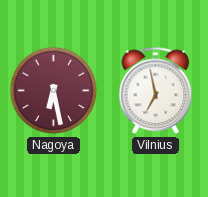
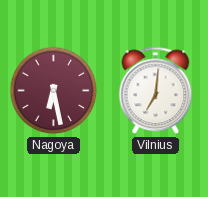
Vilnius: 6:58 -> 7:01 (156, 91)
